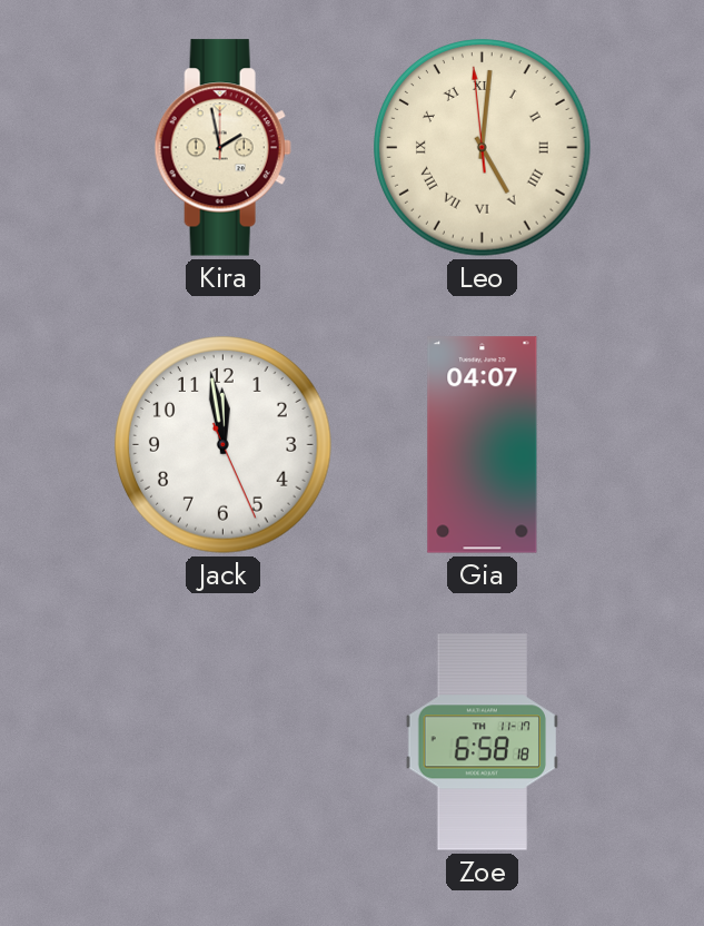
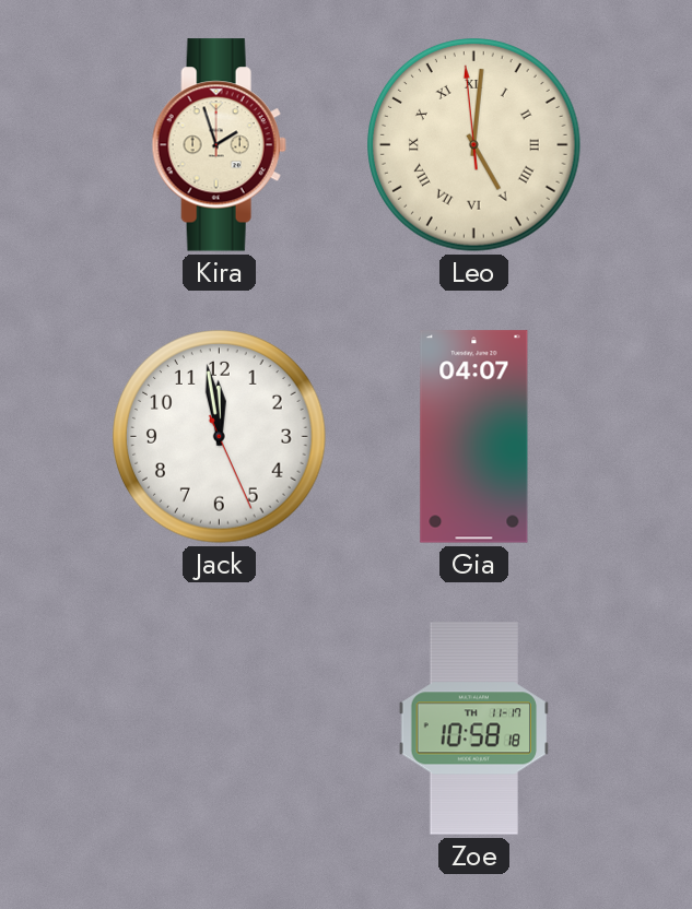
Kira: 1:58 -> 1:57 (219, 145)
Zoe: 6:58 -> 10:58 (474, 729)
